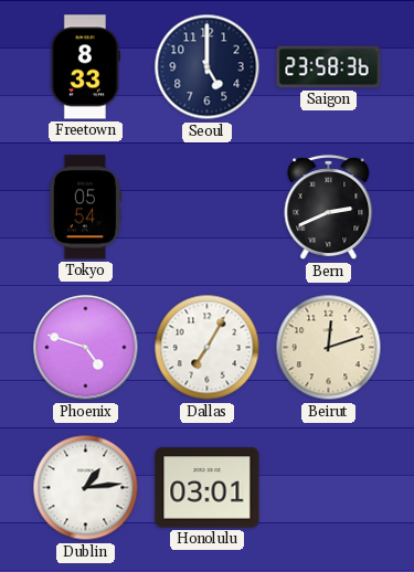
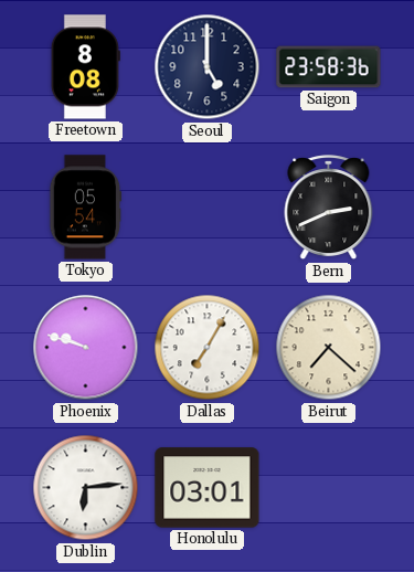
Freetown: 8:33 -> 8:08 (85, 67)
Phoenix: 4:48 -> 9:48 (86, 348)
Beirut: 12:12 -> 7:22 (329, 348)
Dublin: 1:14 -> 6:14 (86, 488)
